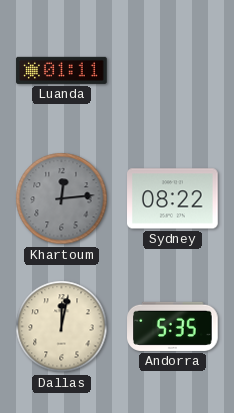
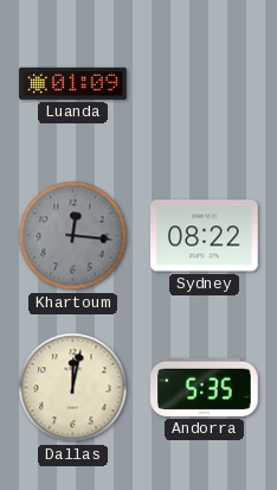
Luanda: 01:11 -> 01:09 (73, 83)
Khartoum: 12:14 -> 12:16 (73, 236)
